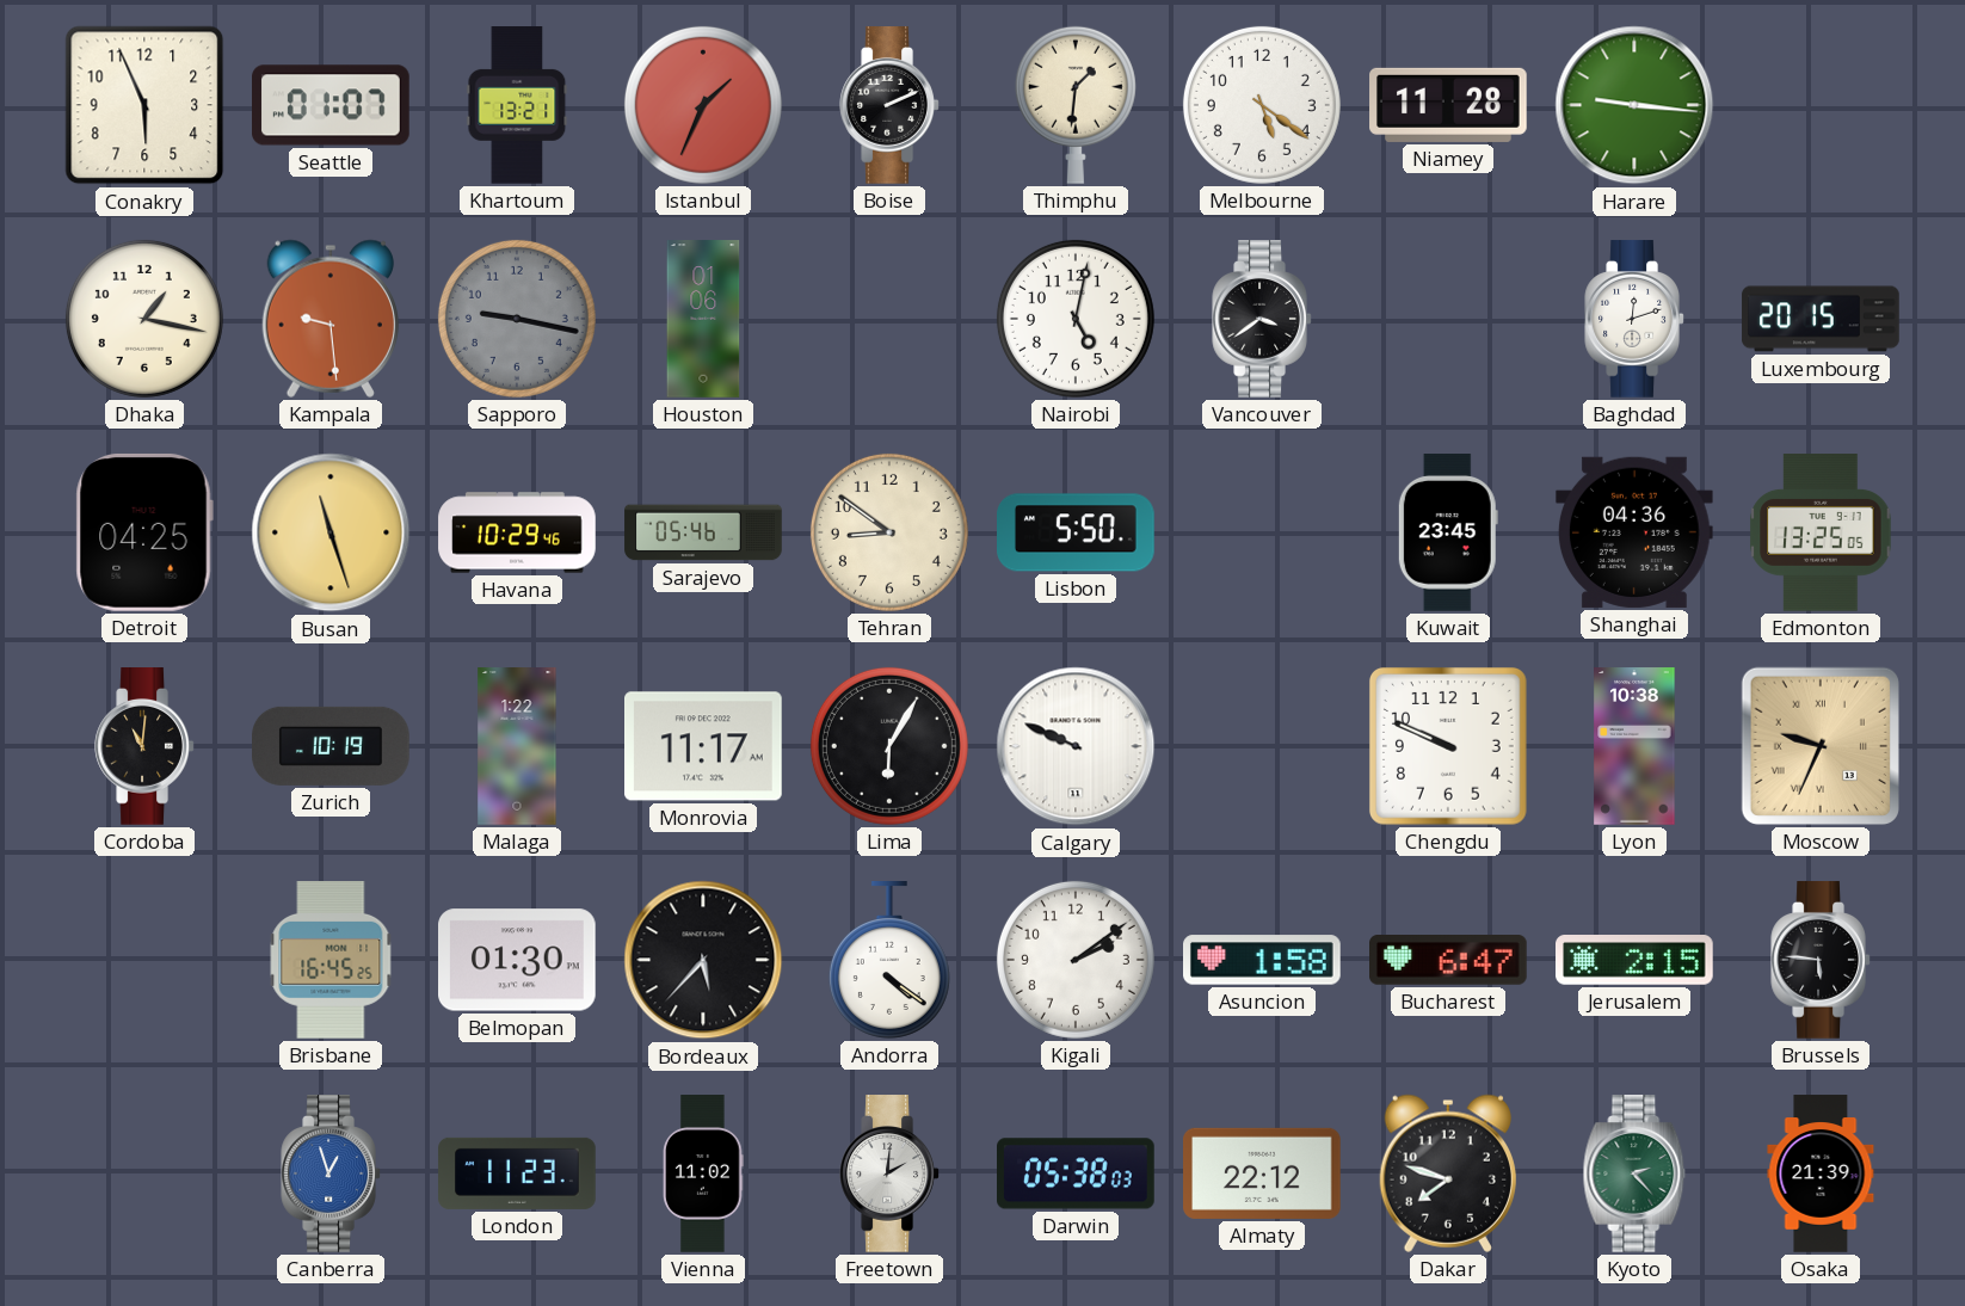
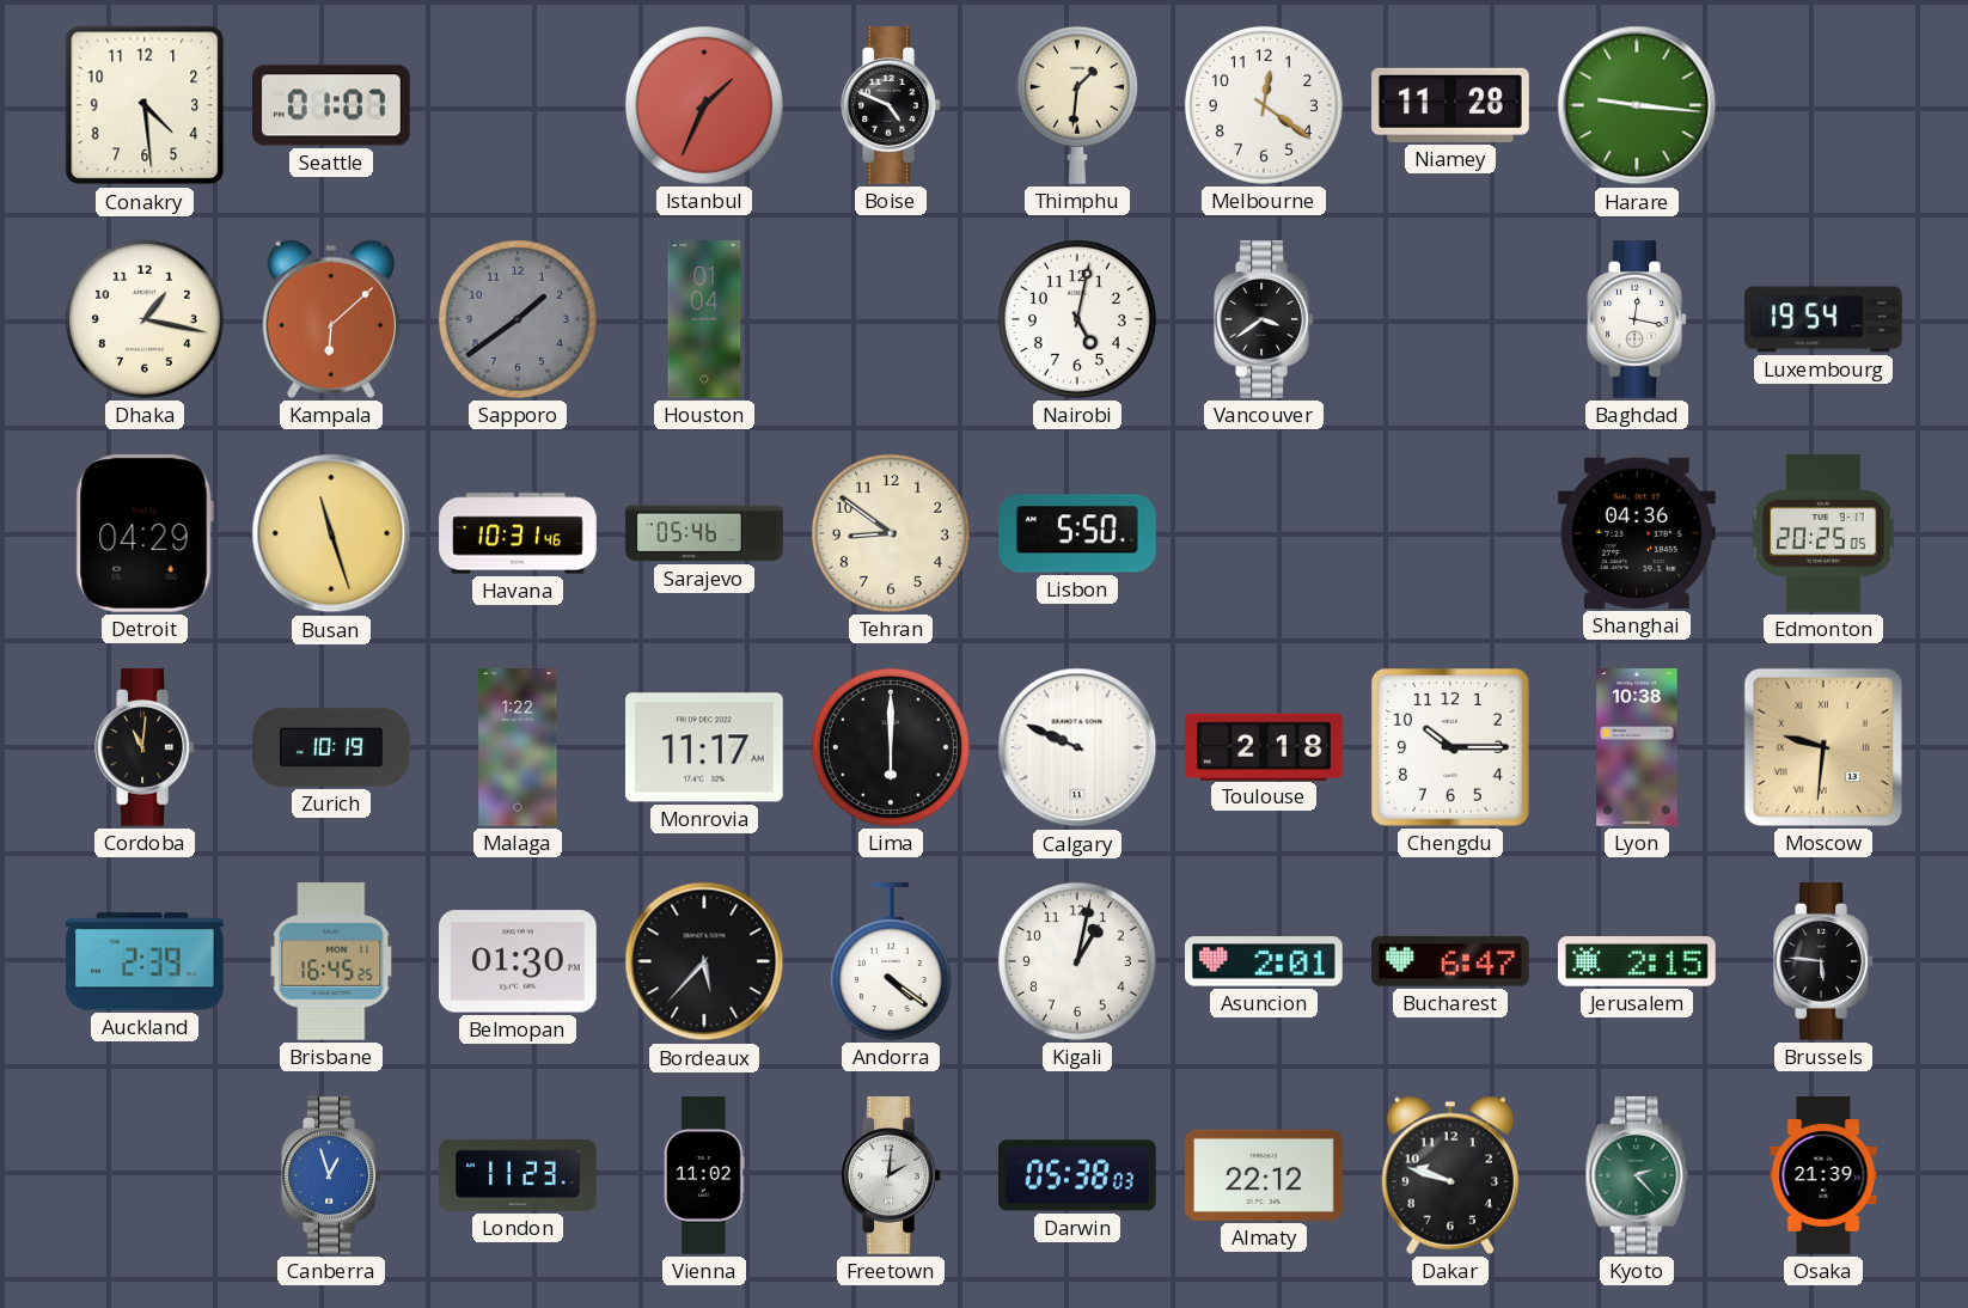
Conakry: 5:56 -> 4:29 (145, 105)
Khartoum: 13:21 -> none (517, 105)
Boise: 2:11 -> 4:49 (891, 105)
Melbourne: 5:21 -> 12:21 (1264, 105)
Kampala: 9:29 -> 6:08 (330, 319)
Sapporo: 9:17 -> 1:39 (518, 319)
Houston: 01:06 -> 01:04 (704, 319)
Baghdad: 12:12 -> 12:17 (1637, 319)
Luxembourg: 20:15 -> 19:54 (1823, 319)
Detroit: 04:25 -> 04:29 (145, 533)
Havana: 10:29 -> 10:31 (518, 533)
Kuwait: 23:45 -> none (1448, 532)
Edmonton: 13:25 -> 20:25 (1823, 533)
Lima: 6:05 -> 6:00 (891, 747)
Toulouse: none -> 2:18 (1265, 746)
Chengdu: 9:49 -> 10:15 (1450, 747)
Moscow: 9:34 -> 9:31 (1823, 747)
Auckland: none -> 2:39 (146, 961)
Kigali: 2:09 -> 1:02 (1077, 961)
Asuncion: 1:58 -> 2:01 (1265, 961)
Dakar: 7:48 -> 9:48 (1449, 1175)
